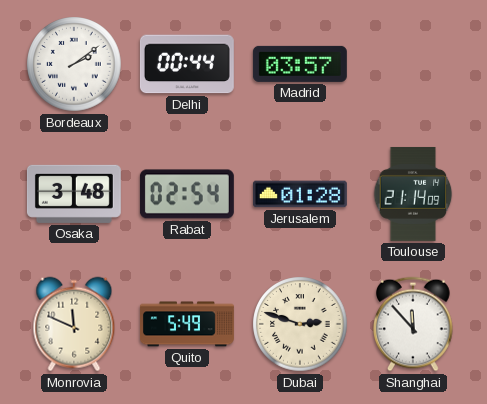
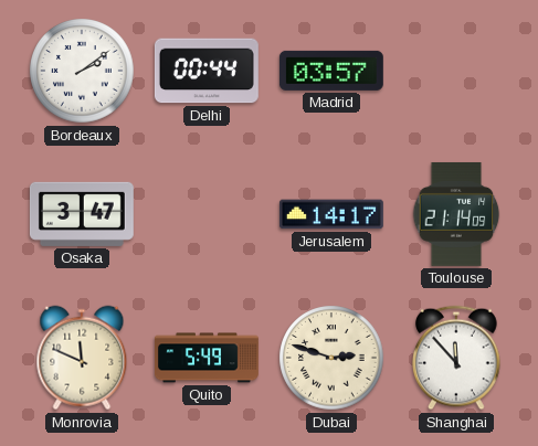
Osaka: 3:48 -> 3:47 (82, 214)
Rabat: 02:54 -> none (187, 194)
Jerusalem: 01:28 -> 14:17 (331, 214)
